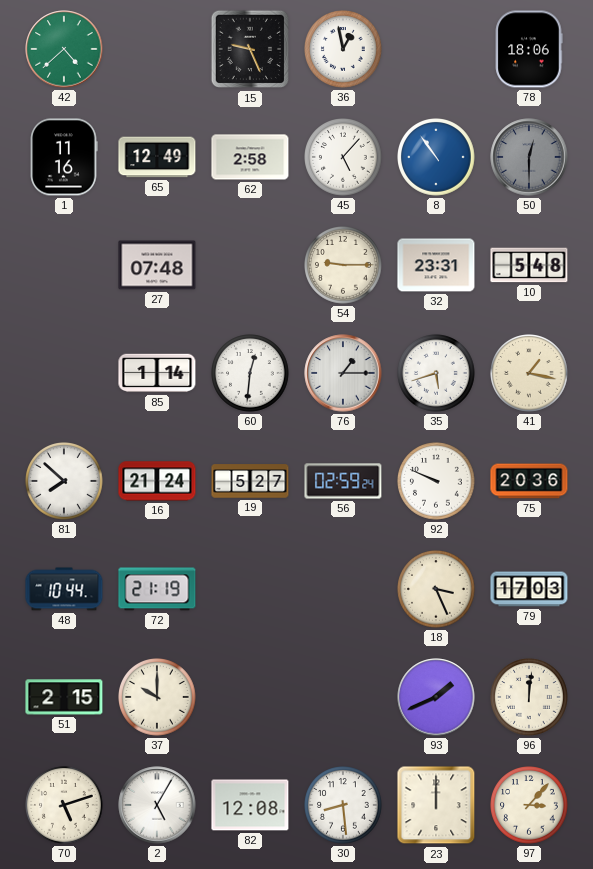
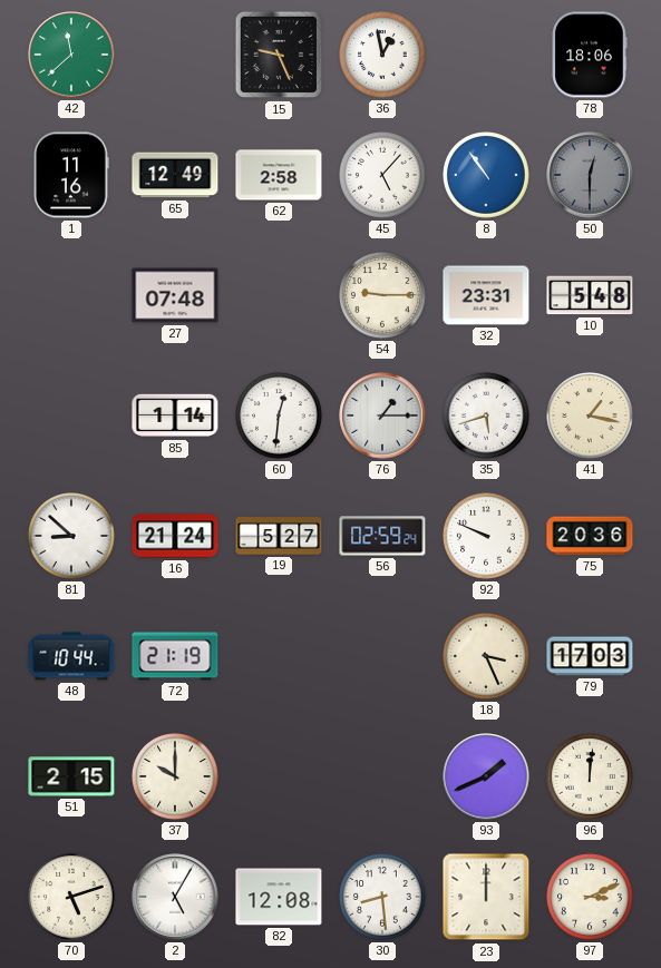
42: 4:38 -> 11:38 (71, 55)
81: 7:52 -> 8:52 (72, 537)
97: 3:07 -> 3:11 (591, 898)
